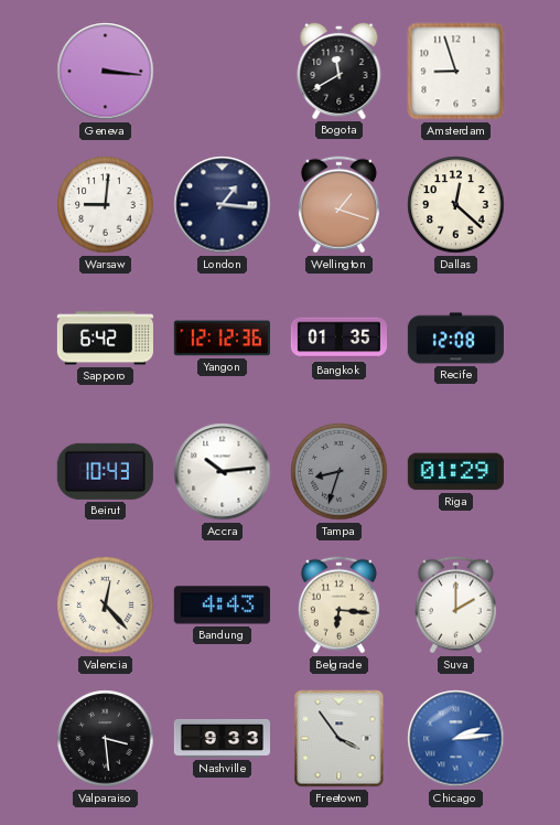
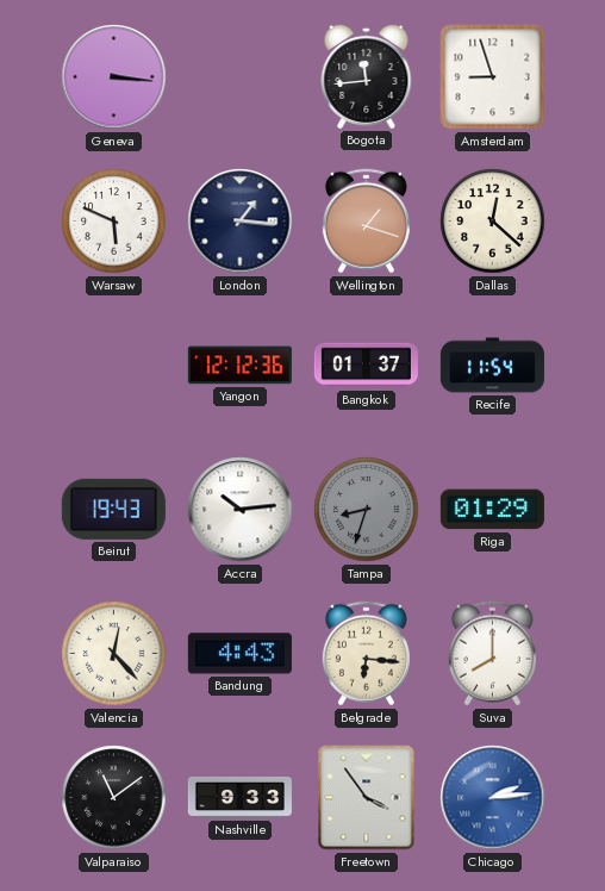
Bogota: 11:40 -> 11:44 (367, 76)
Warsaw: 9:01 -> 5:49 (114, 222)
Sapporo: 6:42 -> none (105, 339)
Bangkok: 01:35 -> 01:37 (366, 366)
Recife: 12:08 -> 11:54 (492, 366)
Beirut: 10:43 -> 19:43 (113, 509)
Suva: 2:00 -> 8:00 (492, 654)
Valparaiso: 3:29 -> 11:09 (114, 798)
